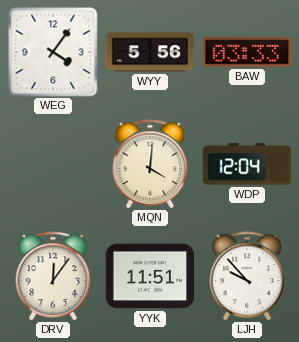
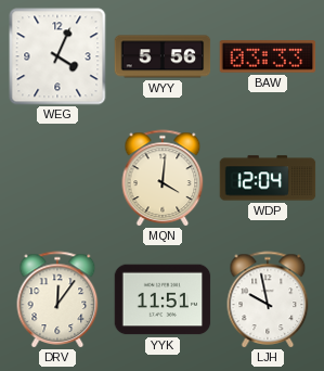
WEG: 4:06 -> 4:04 (57, 56)
LJH: 9:53 -> 9:58 (268, 299)
